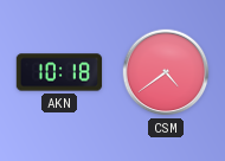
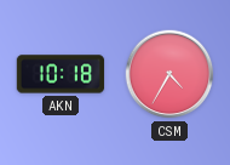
CSM: 4:39 -> 4:35 (169, 74)
